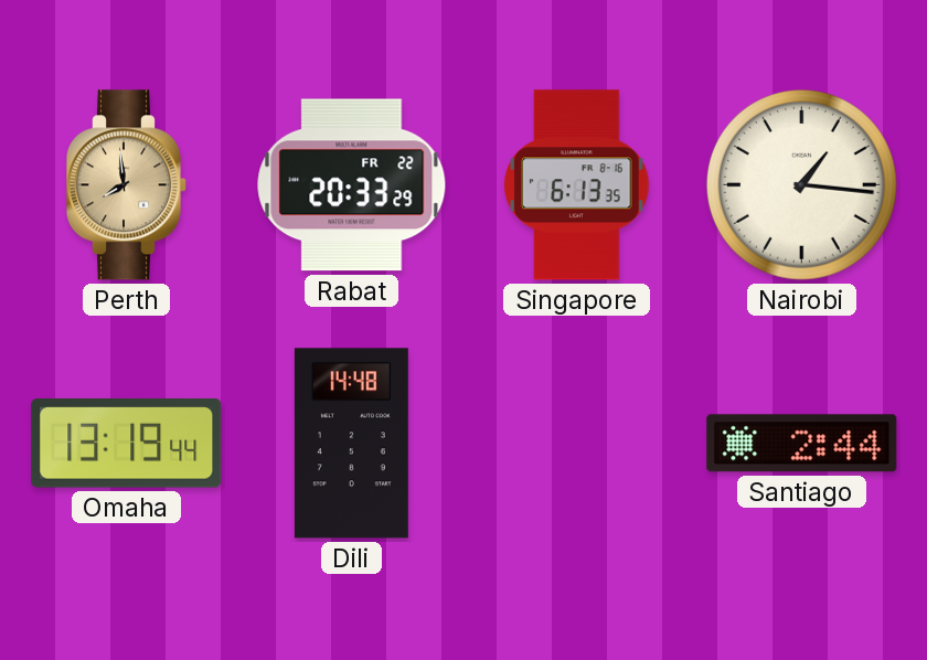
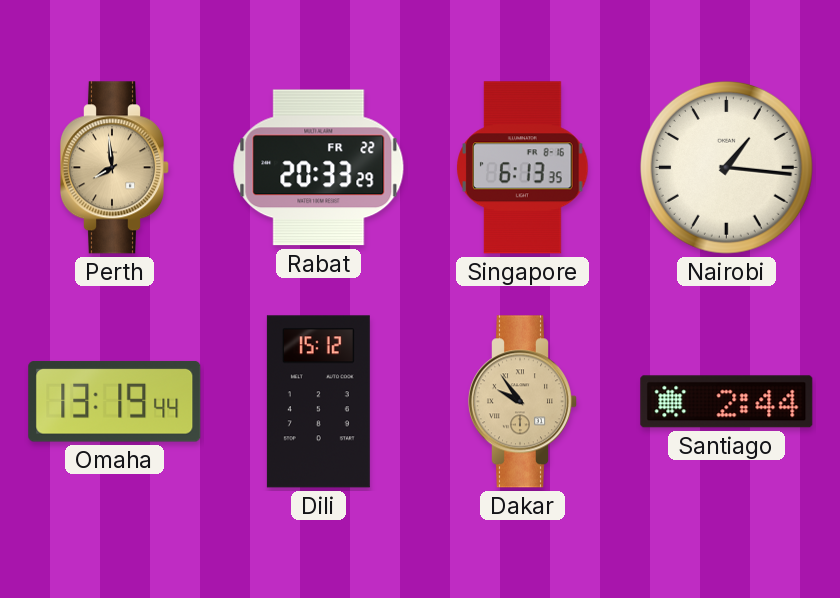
Dili: 14:48 -> 15:12 (318, 402)
Dakar: none -> 9:54 (522, 402)
